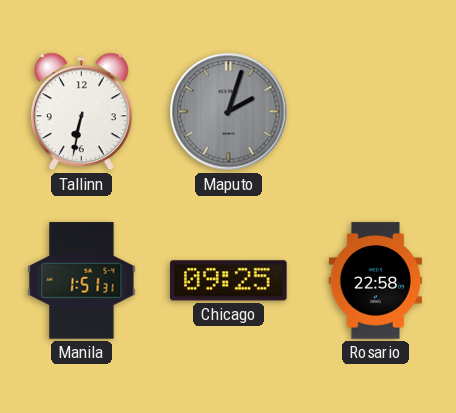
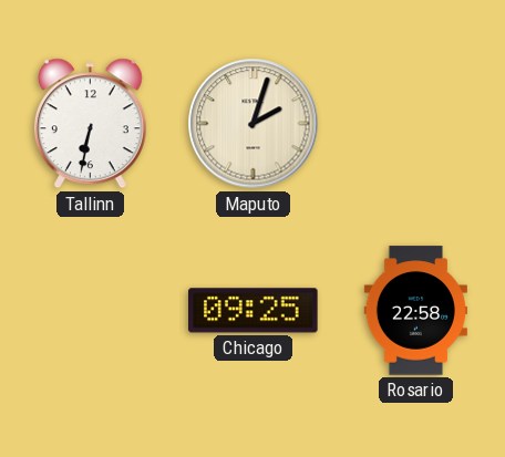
Maputo dial: grey -> cream (254, 124)
Manila: 1:51 -> none (82, 281)
